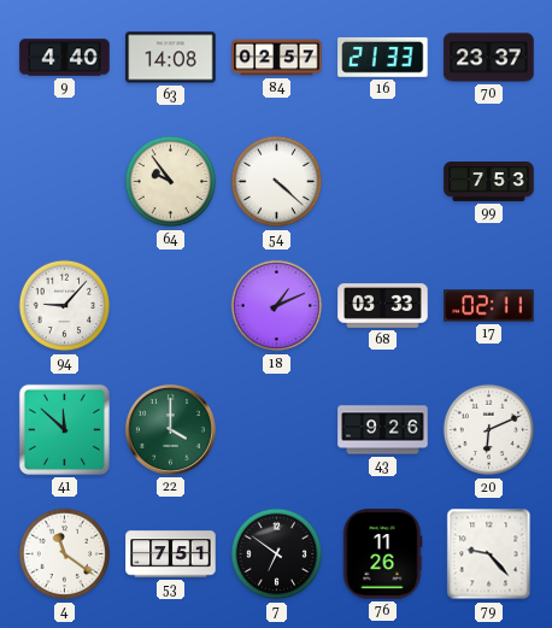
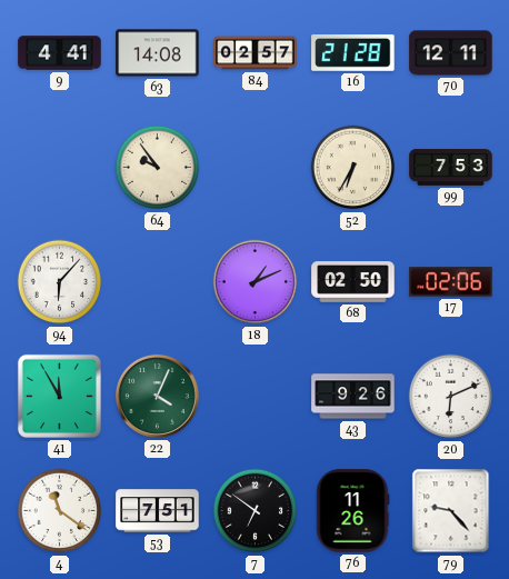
9: 4:40 -> 4:41 (60, 53)
16: 21:33 -> 21:28 (353, 52)
70: 23:37 -> 12:11 (451, 53)
54: 4:22 -> none (277, 182)
52: none -> 6:35 (353, 168)
94: 9:07 -> 6:07 (60, 282)
68: 03:33 -> 02:50 (353, 282)
17: 02:11 -> 02:06 (451, 282)
41: 11:52 -> 11:55 (59, 396)
22: 4:00 -> 4:04 (157, 396)
